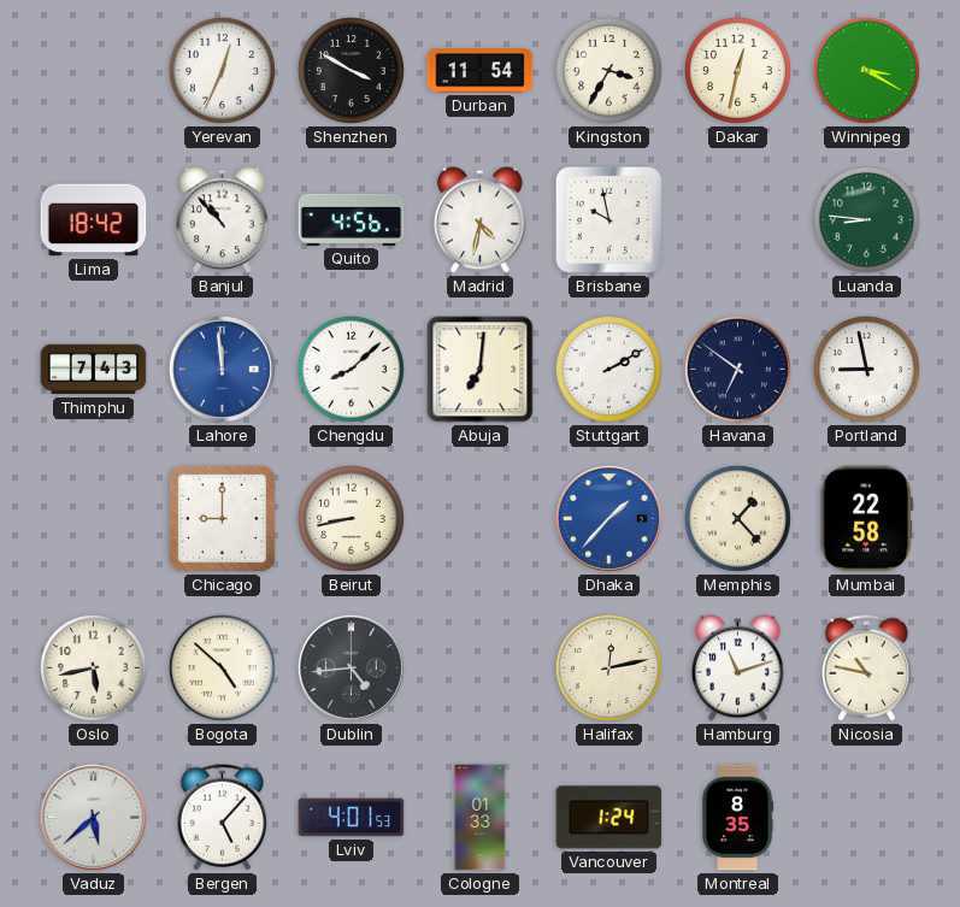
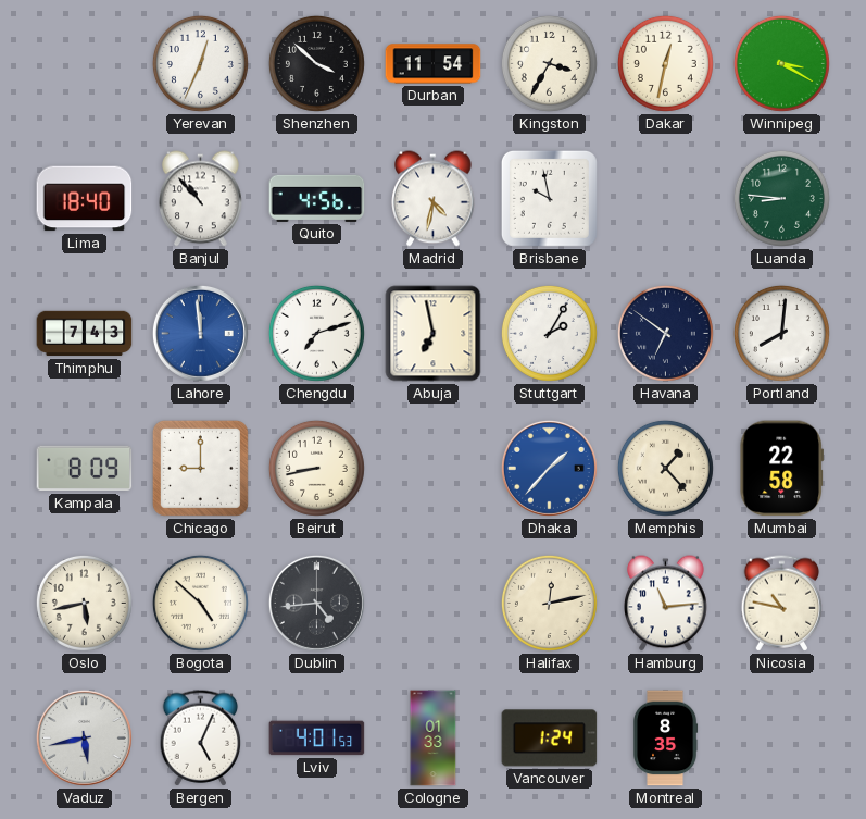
Shenzhen: 3:50 -> 3:52 (316, 63)
Lima: 18:42 -> 18:40 (85, 199)
Chengdu: 8:08 -> 7:12 (316, 333)
Abuja: 7:01 -> 6:58 (434, 334)
Stuttgart: 2:10 -> 2:05 (549, 333)
Portland: 8:58 -> 8:01 (781, 333)
Kampala: none -> 8:09 (85, 469)
Hamburg: 11:12 -> 11:14 (666, 604)
Vaduz: 5:38 -> 5:43 (84, 737)
Bergen: 5:07 -> 5:04 (201, 739)
